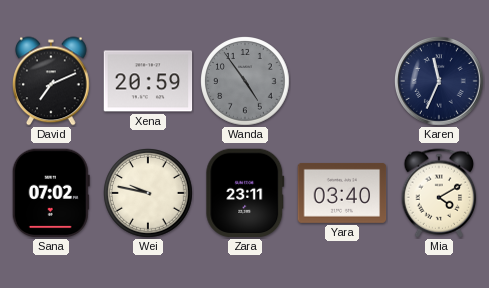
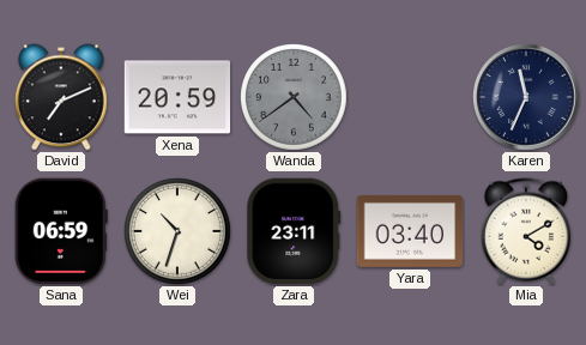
Wanda: 4:54 -> 4:39 (295, 98)
Sana: 07:02 -> 06:59 (61, 231)
Wei: 9:47 -> 10:33 (179, 232)
